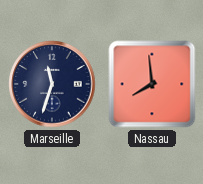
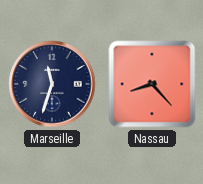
Nassau: 7:59 -> 8:23 (152, 84)
